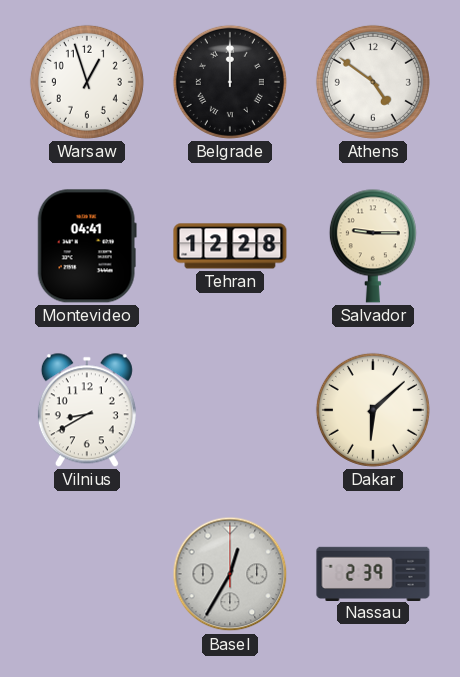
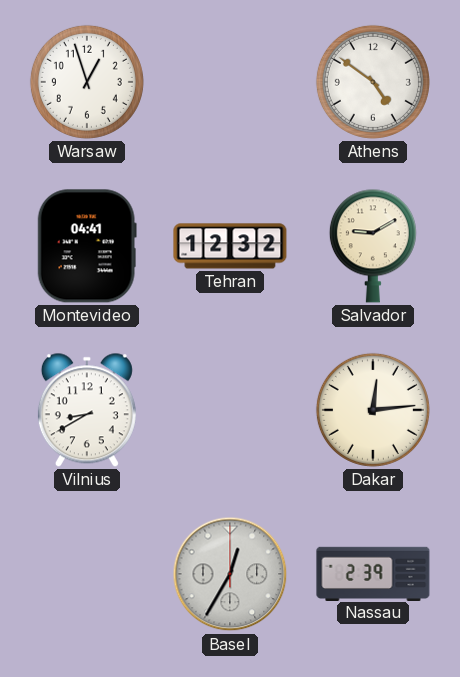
Belgrade: 12:00 -> none (230, 82)
Tehran: 12:28 -> 12:32 (230, 246)
Salvador: 9:15 -> 9:10 (373, 246)
Dakar: 6:08 -> 12:14 (373, 410)
